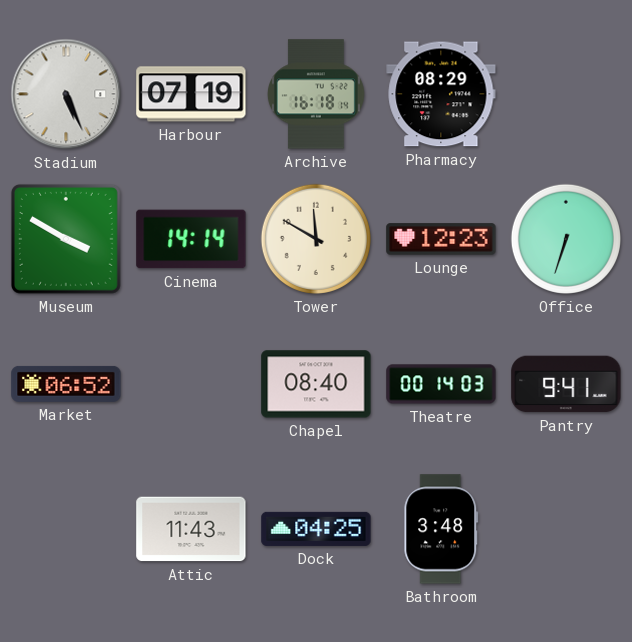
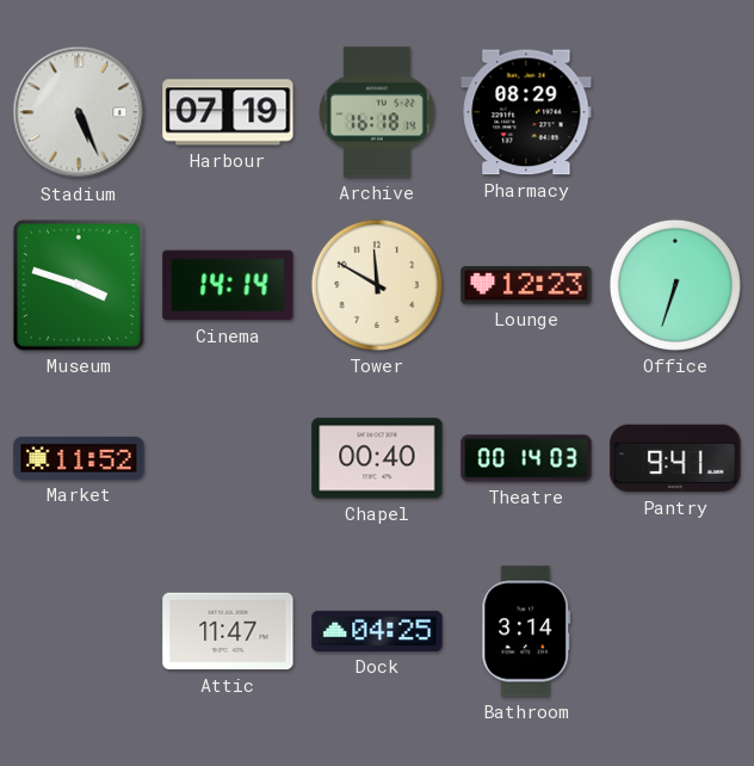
Museum: 3:50 -> 3:48 (79, 285)
Market: 06:52 -> 11:52 (79, 458)
Chapel: 08:40 -> 00:40 (377, 458)
Attic: 11:43 -> 11:47 (228, 631)
Bathroom: 3:48 -> 3:14 (526, 631)
